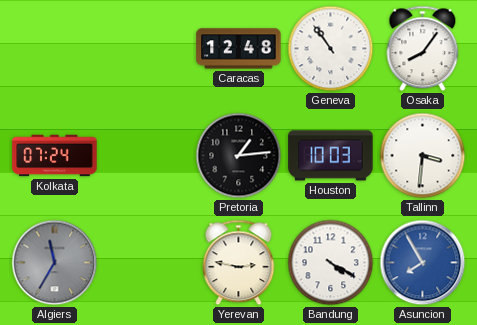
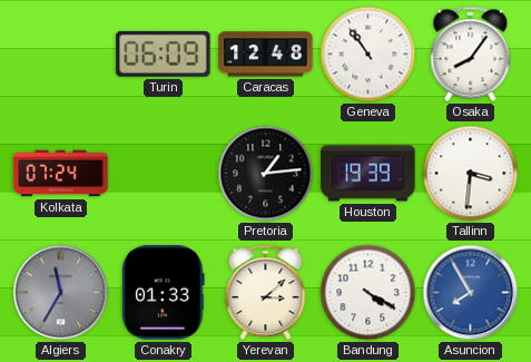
Turin: none -> 06:09 (164, 53)
Houston: 10:03 -> 19:39 (368, 174)
Conakry: none -> 01:33 (164, 293)
Yerevan: 2:47 -> 3:08 (266, 293)
